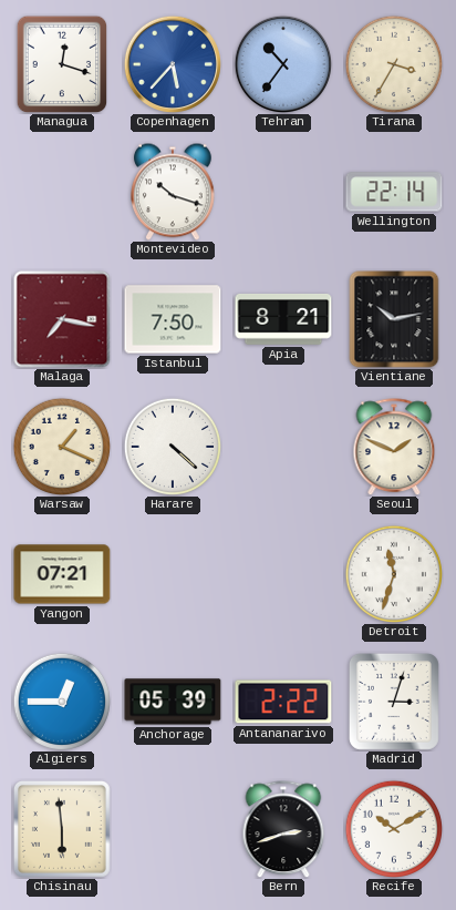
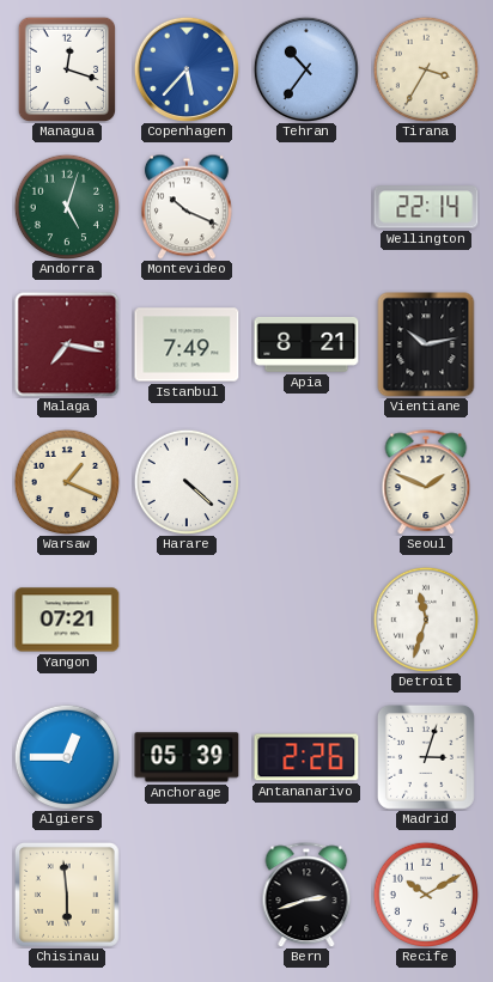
Andorra: none -> 5:03 (66, 206)
Montevideo: 10:18 -> 10:19 (188, 207)
Istanbul: 7:50 -> 7:49 (187, 344)
Antananarivo: 2:22 -> 2:26 (306, 757)
